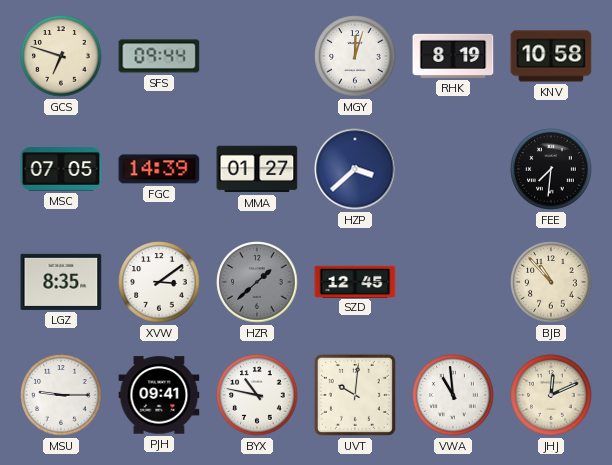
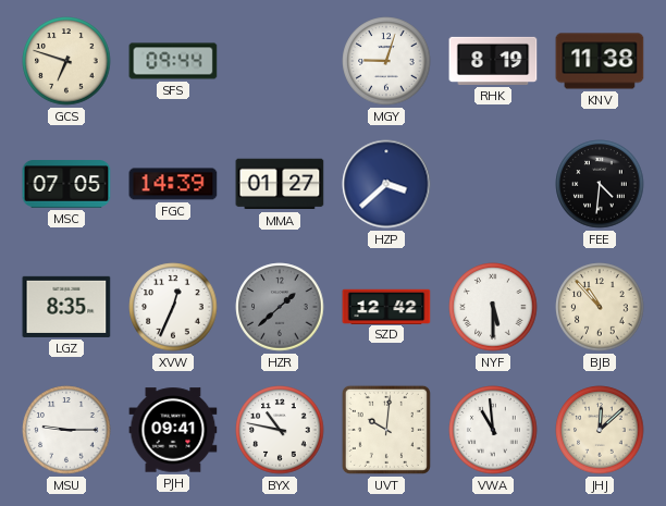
MGY: 12:03 -> 9:03 (386, 61)
KNV: 10:58 -> 11:38 (600, 61)
FEE: 7:31 -> 4:31 (600, 184)
XVW: 3:09 -> 12:34 (173, 307)
SZD: 12:45 -> 12:42 (386, 306)
NYF: none -> 5:30 (493, 307)
JHJ: 12:11 -> 12:08 (600, 430)
